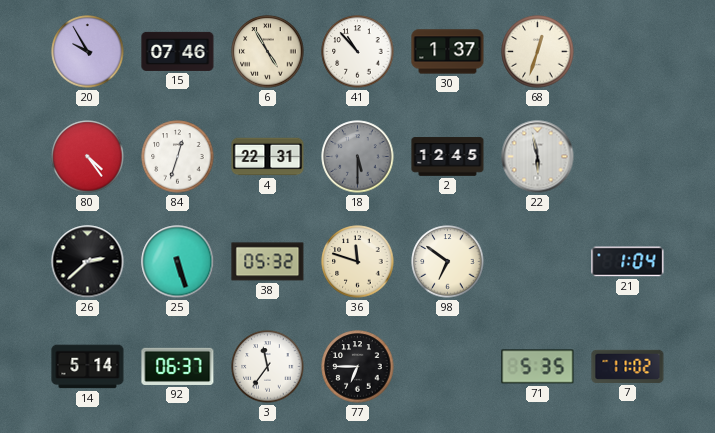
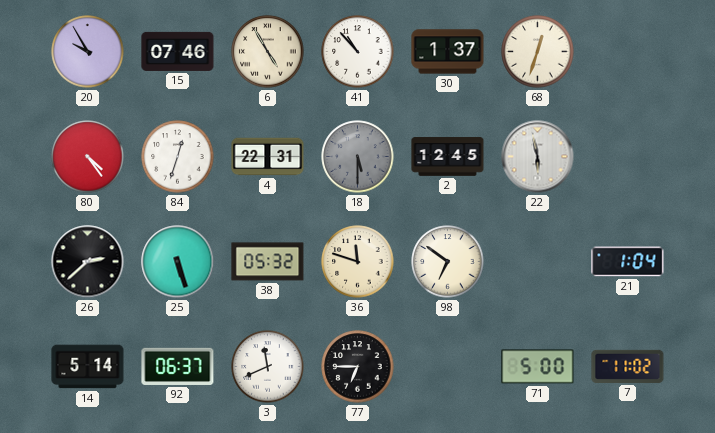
3: 11:36 -> 11:41 (268, 367)
71: 5:35 -> 5:00 (538, 367)
